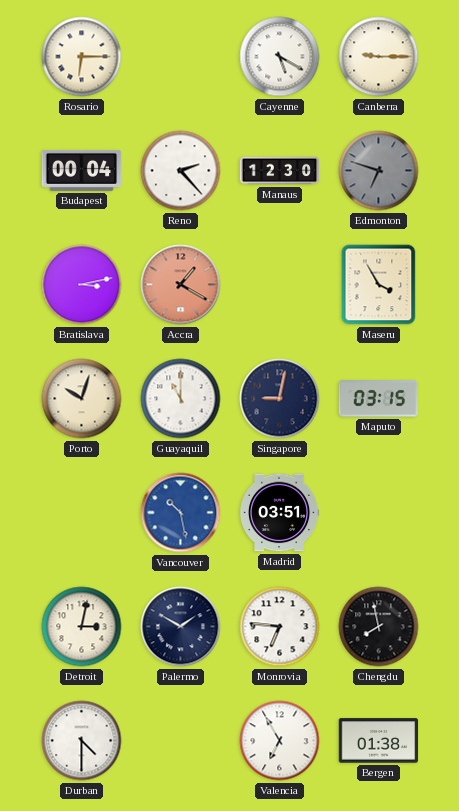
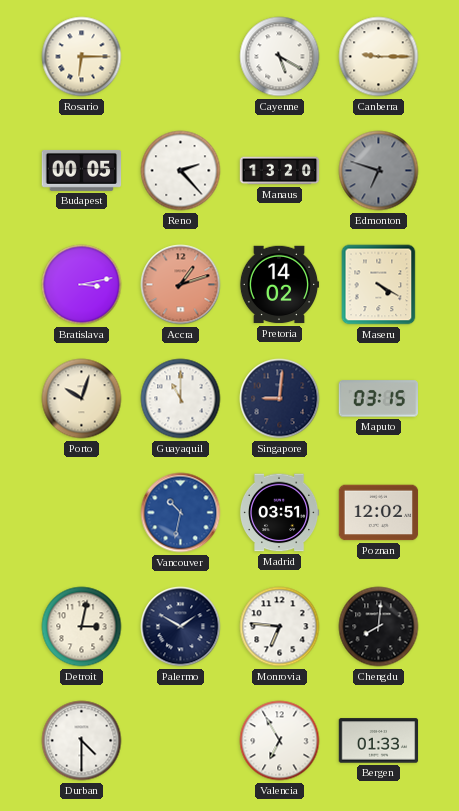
Budapest: 00:04 -> 00:05 (82, 170)
Manaus: 12:30 -> 13:20 (280, 171)
Accra: 1:20 -> 1:12 (181, 285)
Pretoria: none -> 14:02 (279, 285)
Maseru: 3:55 -> 4:20 (379, 285)
Singapore: 9:02 -> 9:01 (280, 399)
Vancouver: 10:28 -> 10:32 (181, 513)
Poznan: none -> 12:02 (379, 513)
Chengdu: 7:58 -> 8:01 (379, 627)
Bergen: 01:38 -> 01:33 (379, 741)
